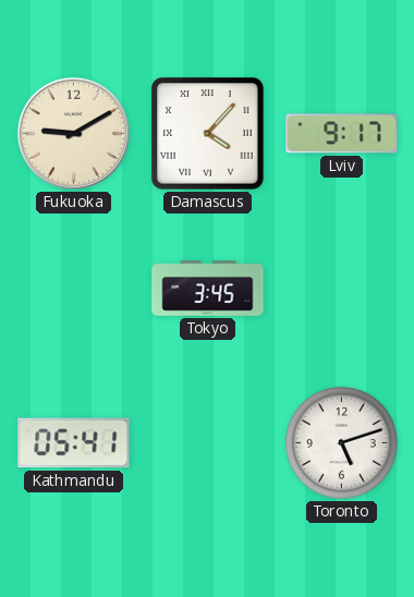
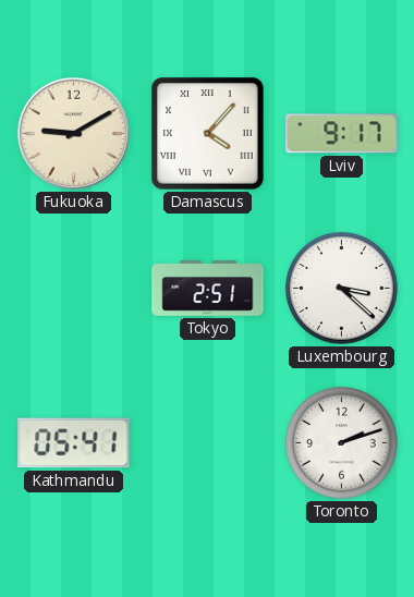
Tokyo: 3:45 -> 2:51 (208, 289)
Luxembourg: none -> 3:22 (341, 288)
Toronto: 5:12 -> 2:12 (341, 442)
